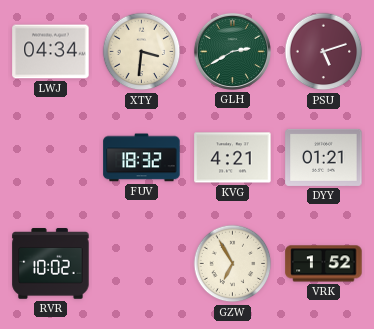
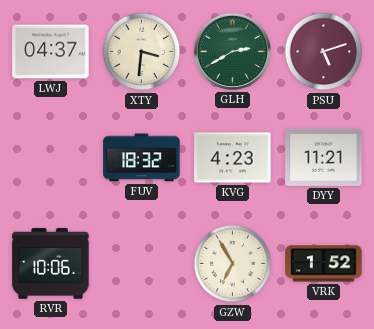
LWJ: 04:34 -> 04:37 (51, 52)
KVG: 4:21 -> 4:23 (233, 158)
DYY: 01:21 -> 11:21 (324, 157)
RVR: 10:02 -> 10:06 (51, 264)
